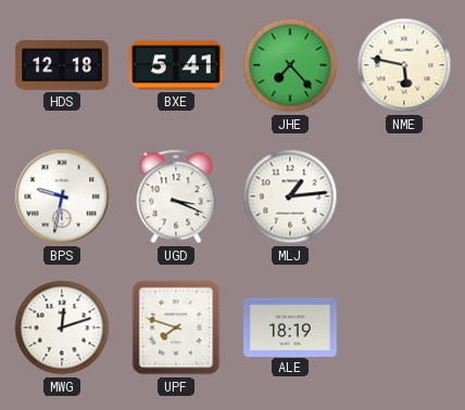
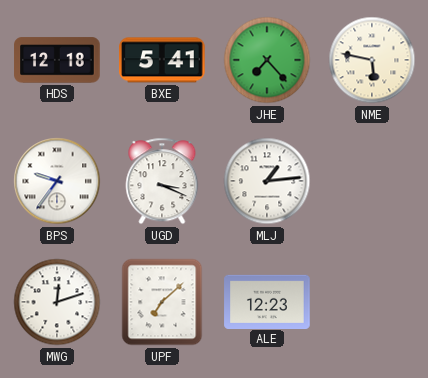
BPS: 9:32 -> 9:36 (57, 181)
UPF: 7:48 -> 7:08 (162, 302)
ALE: 18:19 -> 12:23 (267, 301)
